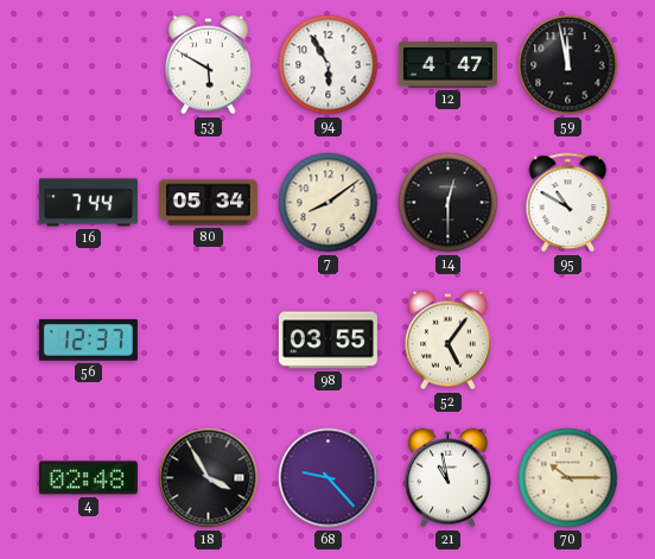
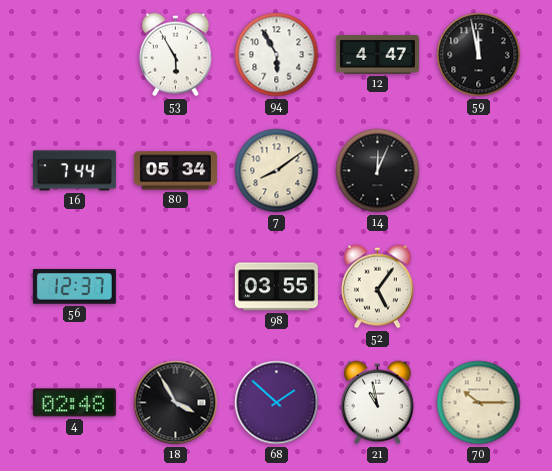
53: 5:50 -> 5:55 (176, 55)
14: 12:30 -> 12:04 (378, 171)
95: 10:50 -> none (568, 203)
68: 9:23 -> 1:52 (277, 403)
